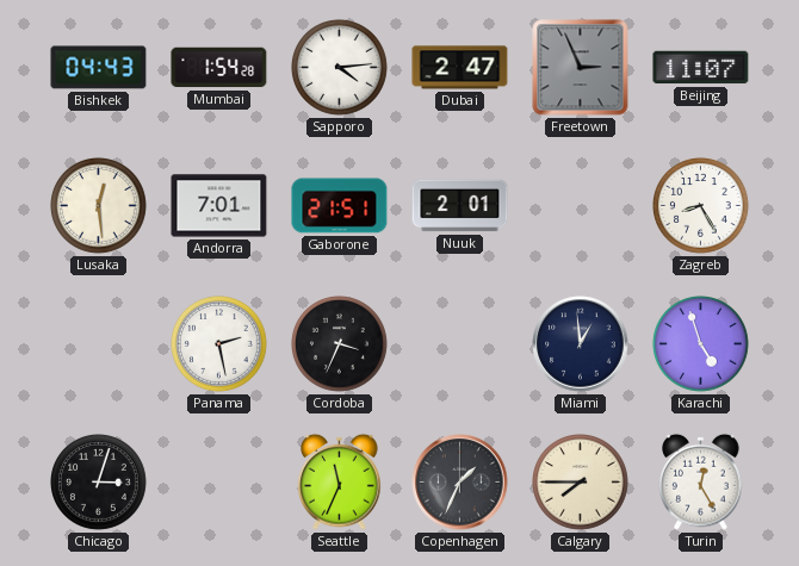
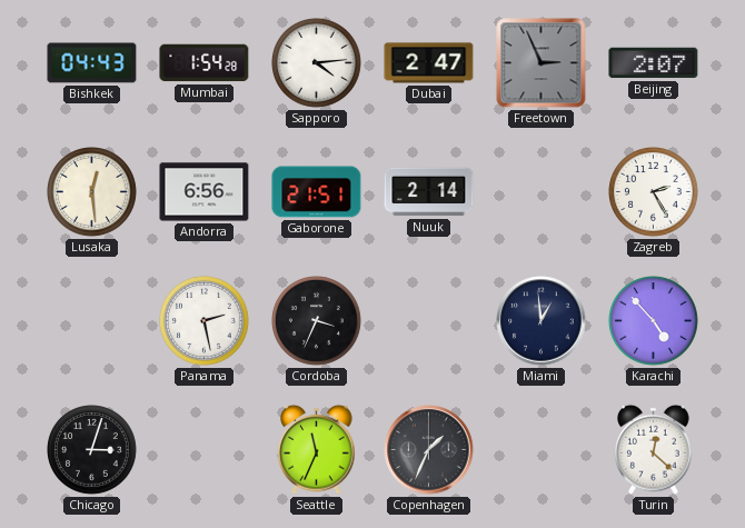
Beijing: 11:07 -> 2:07 (654, 63)
Andorra: 7:01 -> 6:56 (205, 192)
Nuuk: 2:01 -> 2:14 (429, 192)
Zagreb: 8:25 -> 2:25 (654, 192)
Karachi: 4:57 -> 4:53 (654, 321)
Calgary: 7:45 -> none (581, 483)
Turin: 12:25 -> 12:22 (654, 449)
